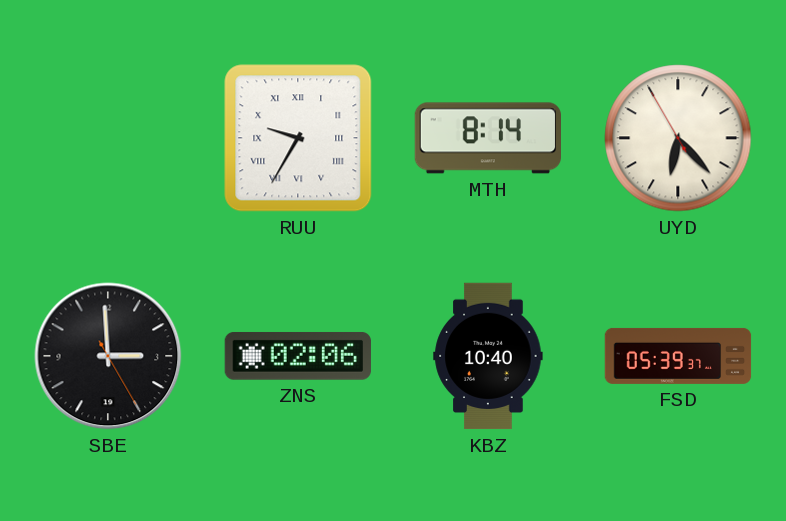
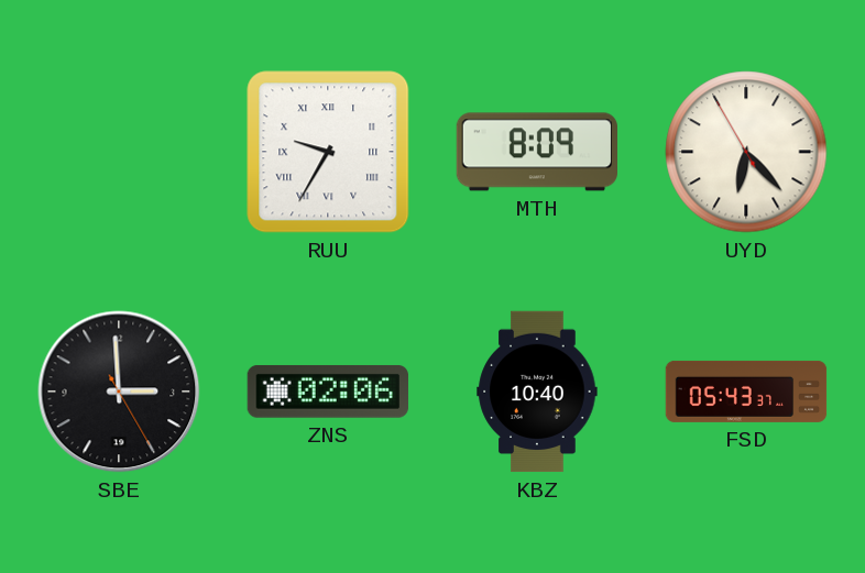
MTH: 8:14 -> 8:09 (536, 152)
FSD: 05:39 -> 05:43 (746, 392)
